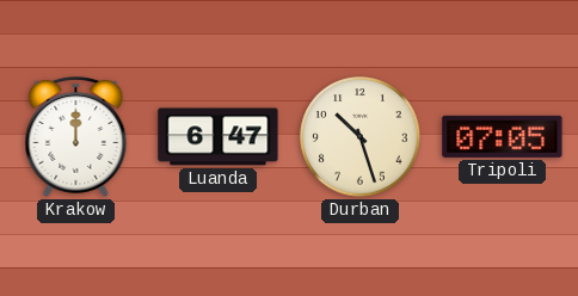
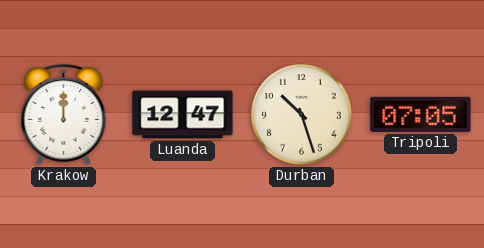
Luanda: 6:47 -> 12:47 (183, 115)
